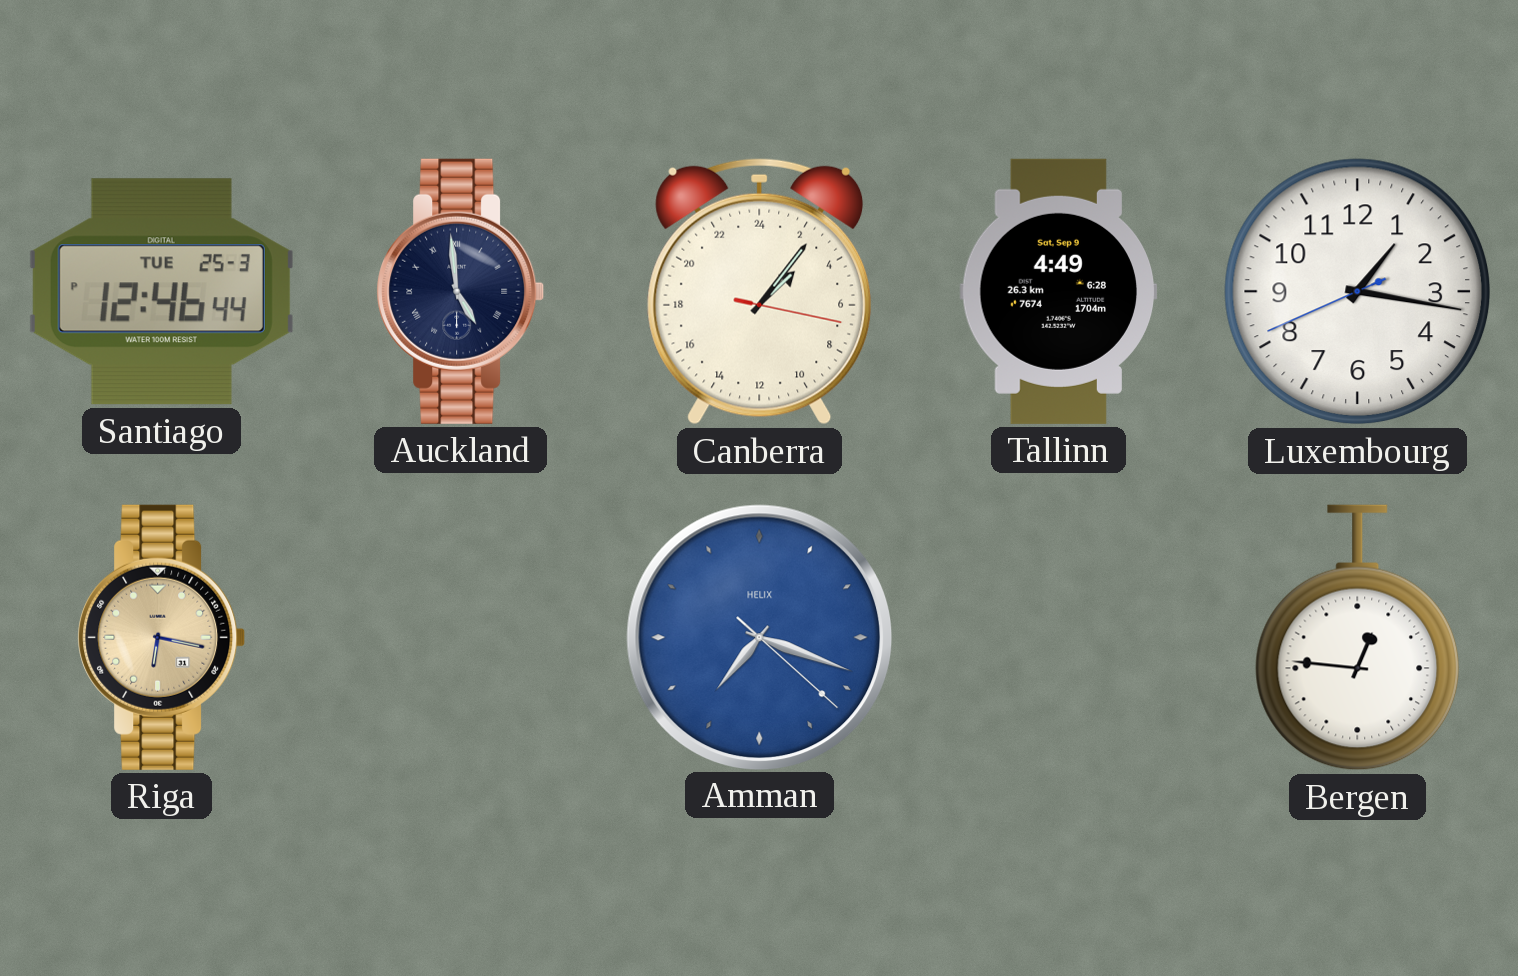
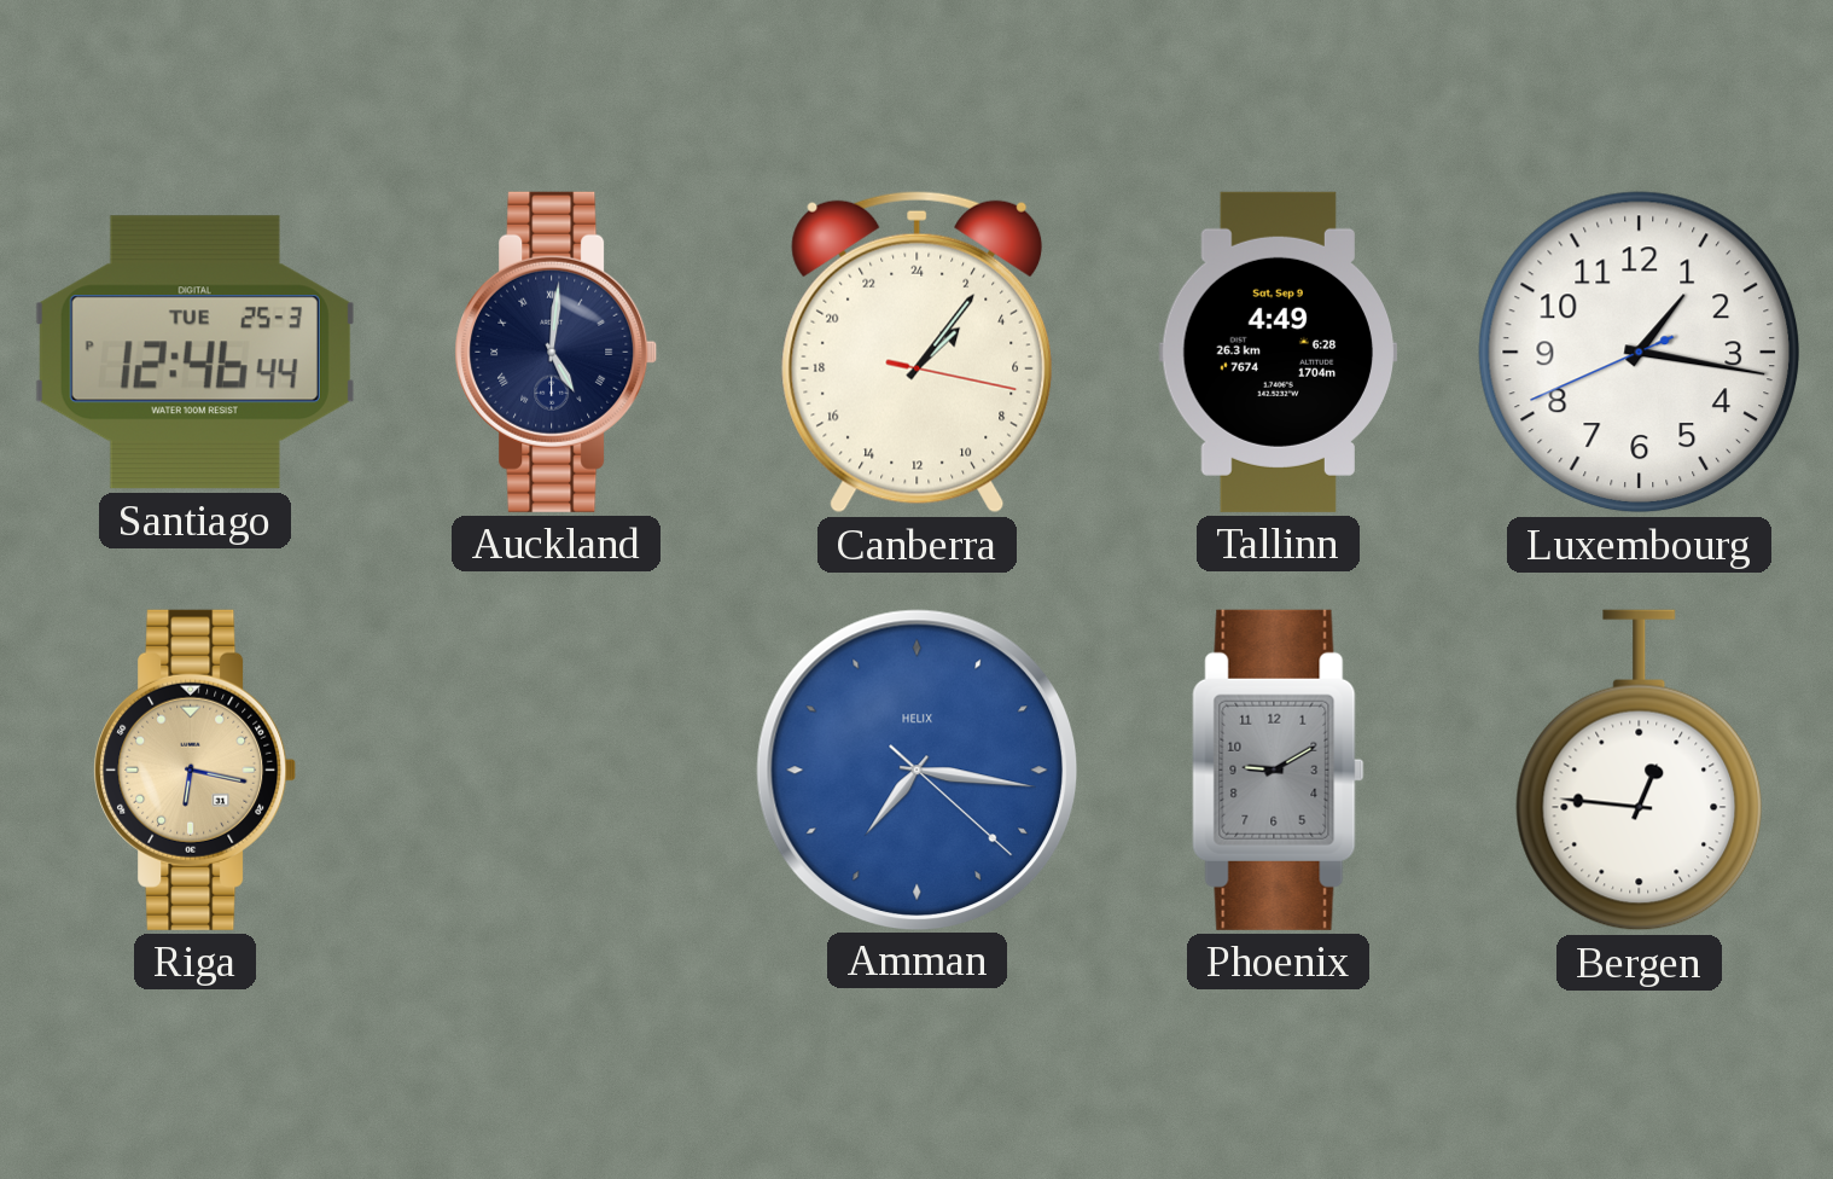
Auckland: 4:59 -> 5:01 (557, 352)
Amman: 7:18 -> 7:16 (916, 769)
Phoenix: none -> 9:10 (1279, 769)
